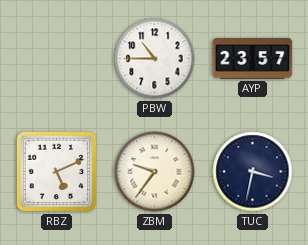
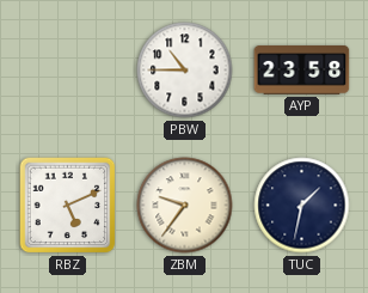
AYP: 23:57 -> 23:58 (302, 71)
TUC: 3:32 -> 1:32 (302, 206)
